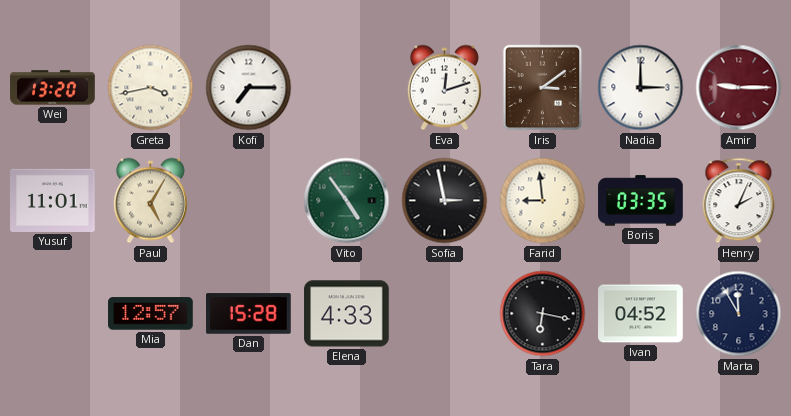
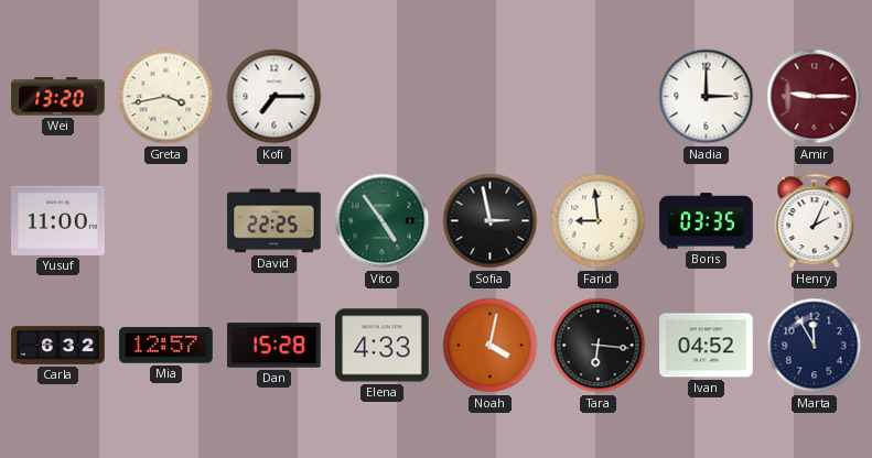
Eva: 12:12 -> none (444, 88)
Iris: 3:09 -> none (543, 88)
Yusuf: 11:01 -> 11:00 (58, 220)
Paul: 5:05 -> none (150, 201)
David: none -> 22:25 (274, 221)
Carla: none -> 6:32 (58, 346)
Noah: none -> 4:02 (491, 346)
Tara: 6:17 -> 6:16 (599, 346)
